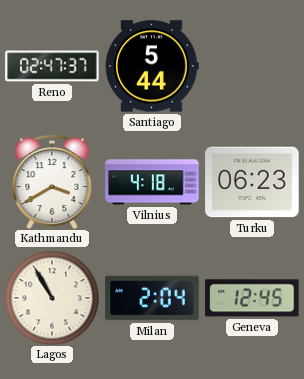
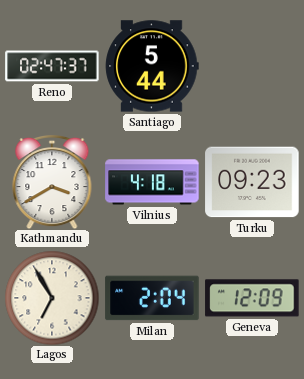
Turku: 06:23 -> 09:23 (252, 182)
Lagos: 10:55 -> 6:55 (52, 298)
Geneva: 12:45 -> 12:09 (252, 298)
